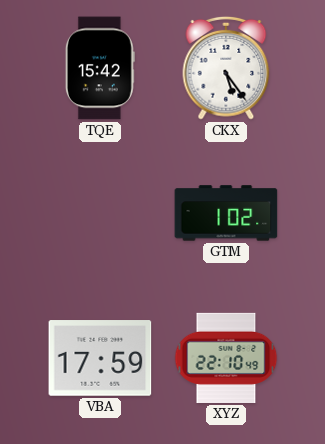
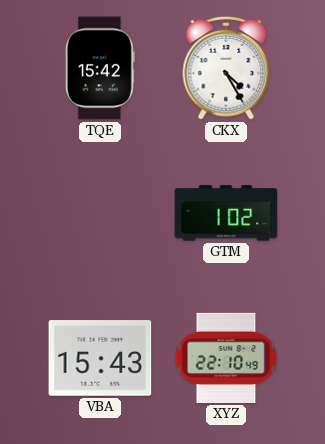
CKX: 5:24 -> 4:25 (226, 68)
VBA: 17:59 -> 15:43 (100, 358)
